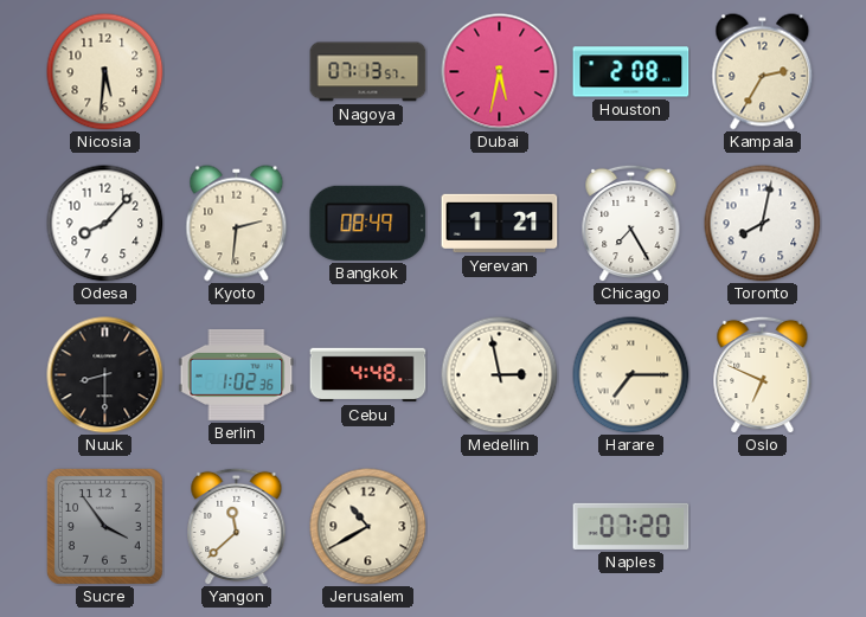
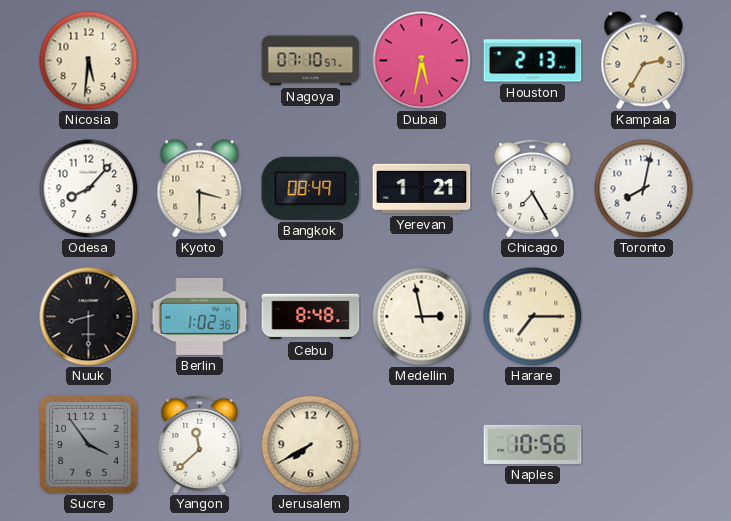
Nagoya: 07:13 -> 07:10 (311, 61)
Houston: 2:08 -> 2:13 (533, 61)
Kyoto: 2:31 -> 3:30 (200, 189)
Cebu: 4:48 -> 8:48 (311, 317)
Oslo: 6:49 -> none (763, 374)
Jerusalem: 10:40 -> 7:40 (311, 445)
Naples: 07:20 -> 10:56 (533, 444)
